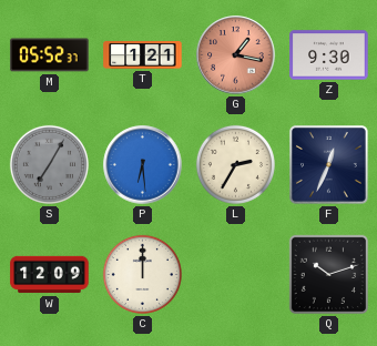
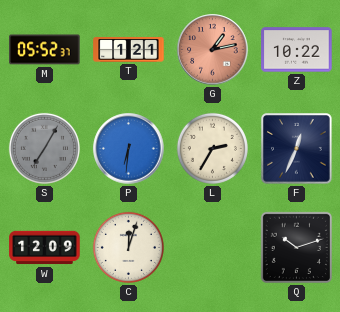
G: 1:17 -> 1:13 (213, 50)
Z: 9:30 -> 10:22 (297, 50)
P: 6:29 -> 6:31 (129, 149)
C: 12:00 -> 12:03 (128, 247)
